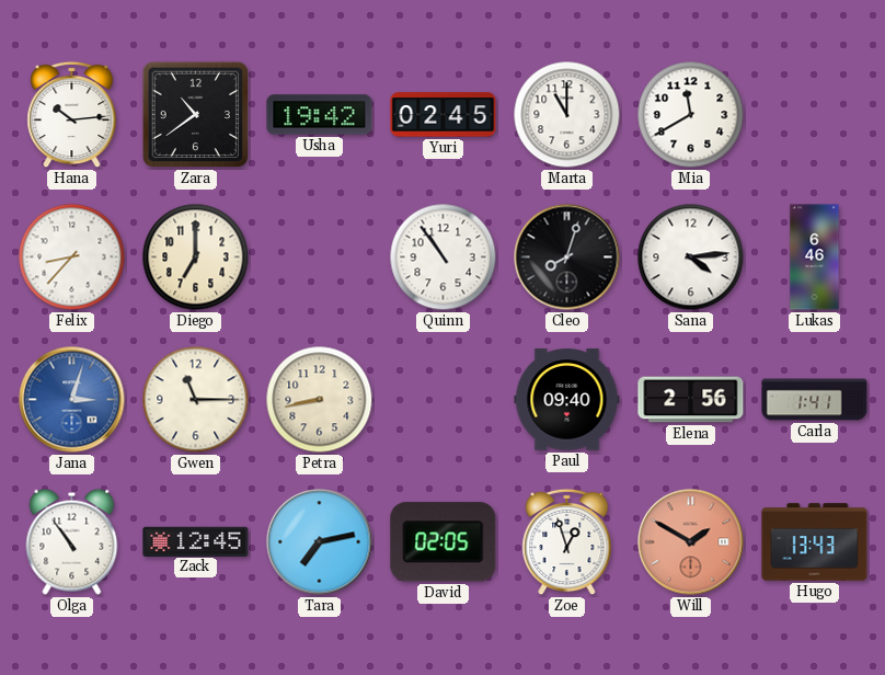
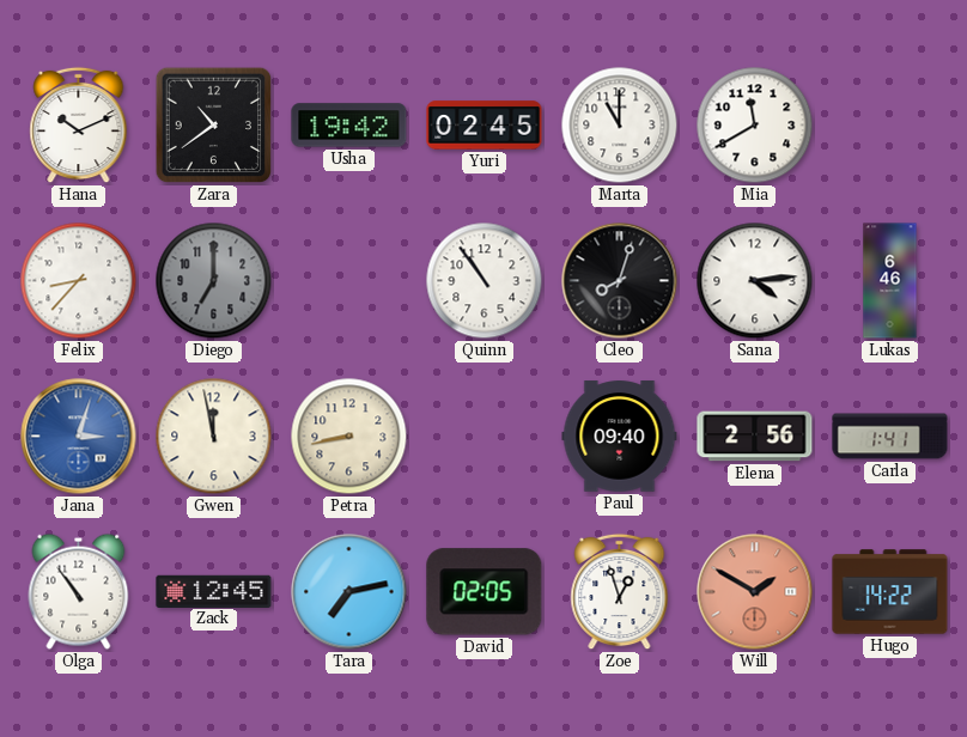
Hana: 10:14 -> 10:11 (79, 126)
Diego dial: cream -> grey (214, 281)
Gwen: 11:15 -> 11:58 (214, 437)
Hugo: 13:43 -> 14:22 (890, 592)
